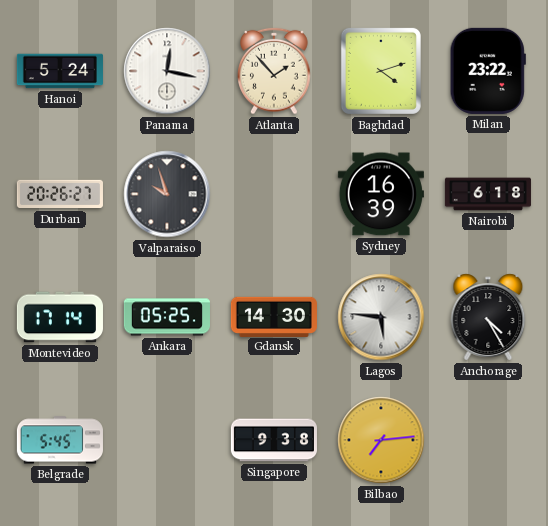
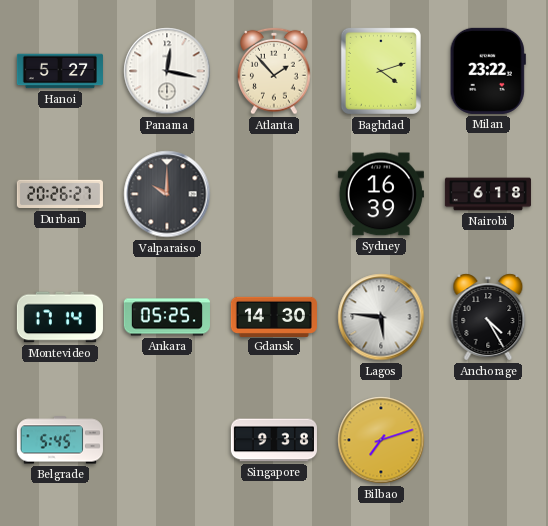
Hanoi: 5:24 -> 5:27 (60, 71)
Valparaiso: 9:57 -> 10:00 (167, 194)
Bilbao: 7:14 -> 7:12 (381, 440)
